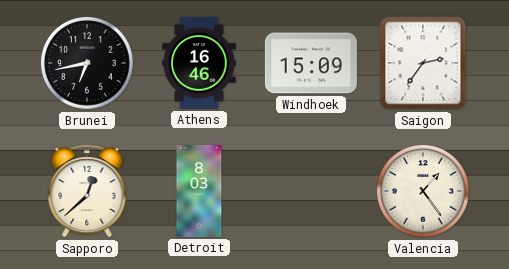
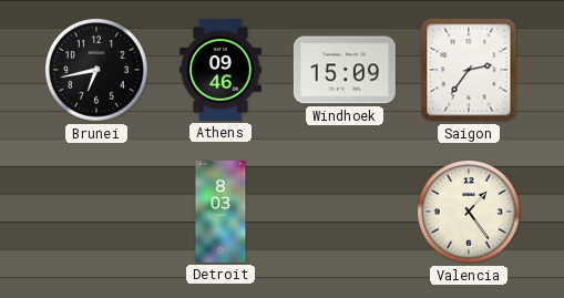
Athens: 16:46 -> 09:46 (221, 70)
Sapporo: 12:38 -> none (87, 192)
